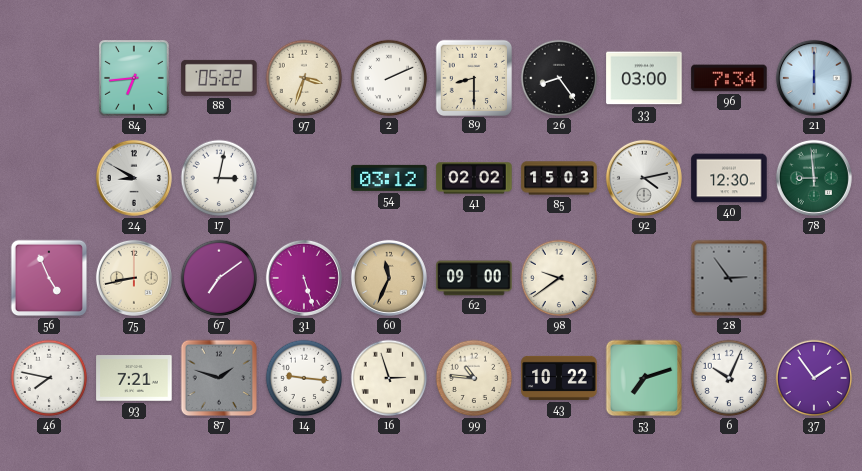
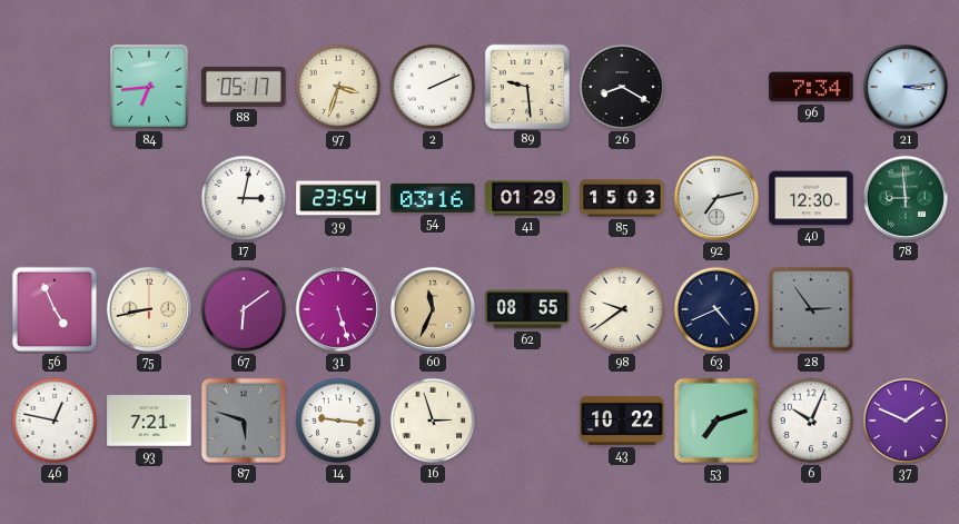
88: 05:22 -> 05:17 (244, 87)
89: 8:30 -> 9:29 (526, 86)
26: 8:24 -> 8:20 (622, 87)
33: 03:00 -> none (644, 78)
21: 6:00 -> 3:14 (906, 87)
24: 8:50 -> none (134, 178)
39: none -> 23:54 (338, 198)
54: 03:12 -> 03:16 (433, 198)
41: 02:02 -> 01:29 (527, 198)
92: 4:13 -> 7:13 (716, 198)
67: 7:09 -> 6:09 (244, 309)
62: 09:00 -> 08:55 (527, 309)
63: none -> 4:41 (716, 309)
46: 7:47 -> 12:47 (55, 421)
87: 1:48 -> 5:48 (244, 421)
99: 10:46 -> none (474, 378)
37: 1:54 -> 1:49 (906, 421)
